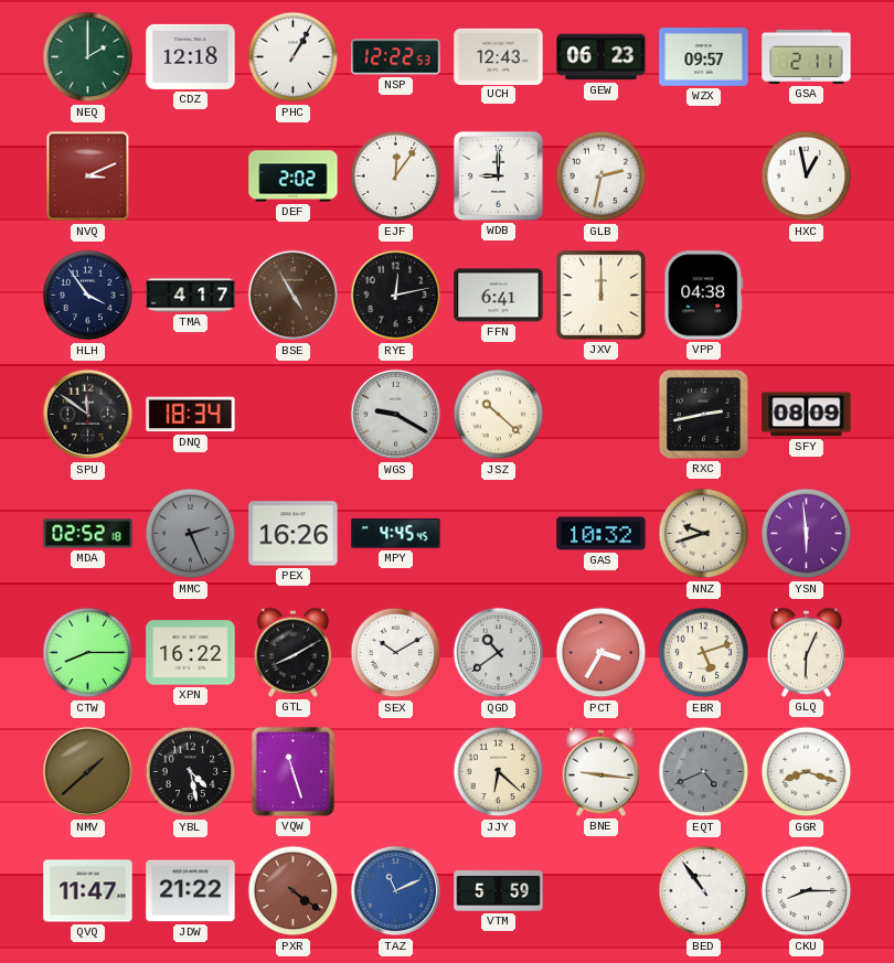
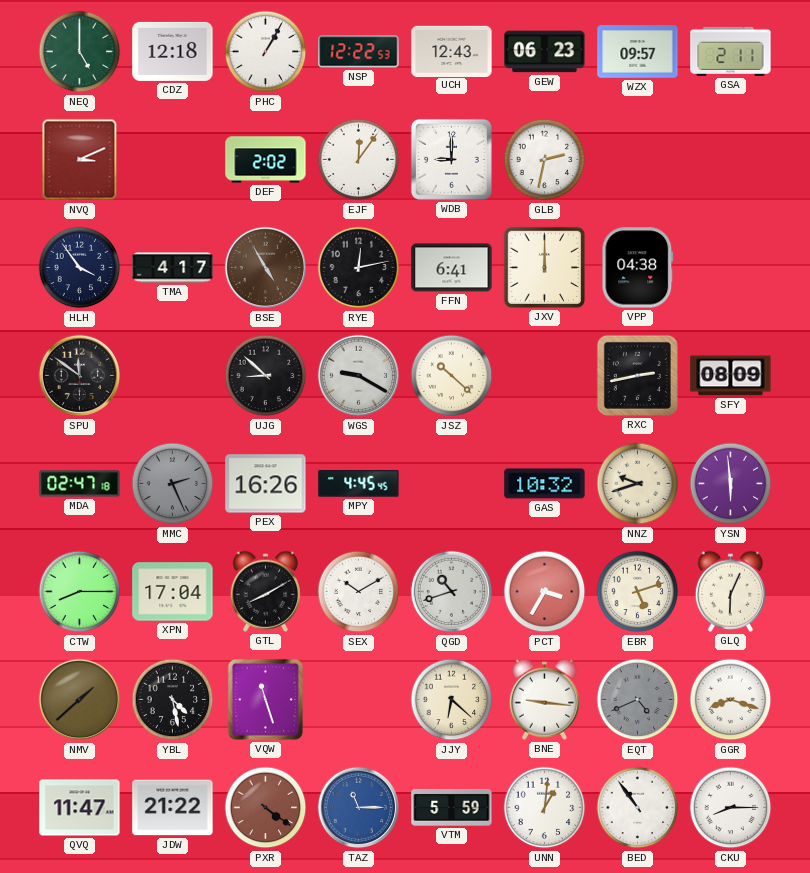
NEQ: 2:00 -> 5:00 (80, 52)
HXC: 12:58 -> none (807, 176)
DNQ: 18:34 -> none (191, 415)
UJG: none -> 8:52 (266, 376)
MDA: 02:52 -> 02:47 (80, 484)
XPN: 16:22 -> 17:04 (173, 592)
QGD: 10:39 -> 10:42 (452, 592)
TAZ: 11:11 -> 11:15 (359, 808)
UNN: none -> 1:01 (545, 808)
